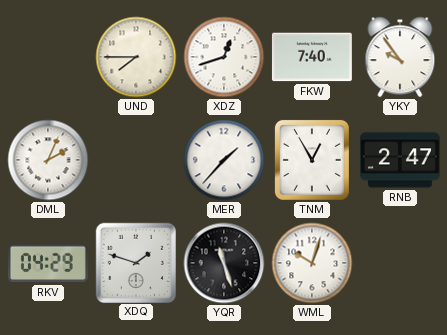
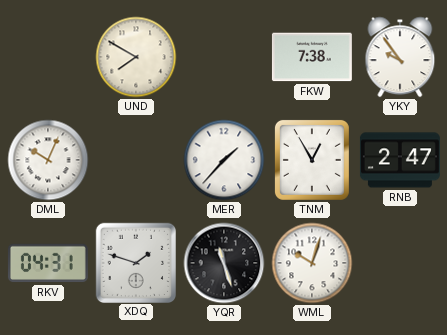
UND: 7:45 -> 7:50 (136, 57)
XDZ: 12:42 -> none (224, 57)
FKW: 7:40 -> 7:38 (312, 57)
DML: 2:04 -> 10:04 (48, 160)
RKV: 04:29 -> 04:31 (48, 263)
